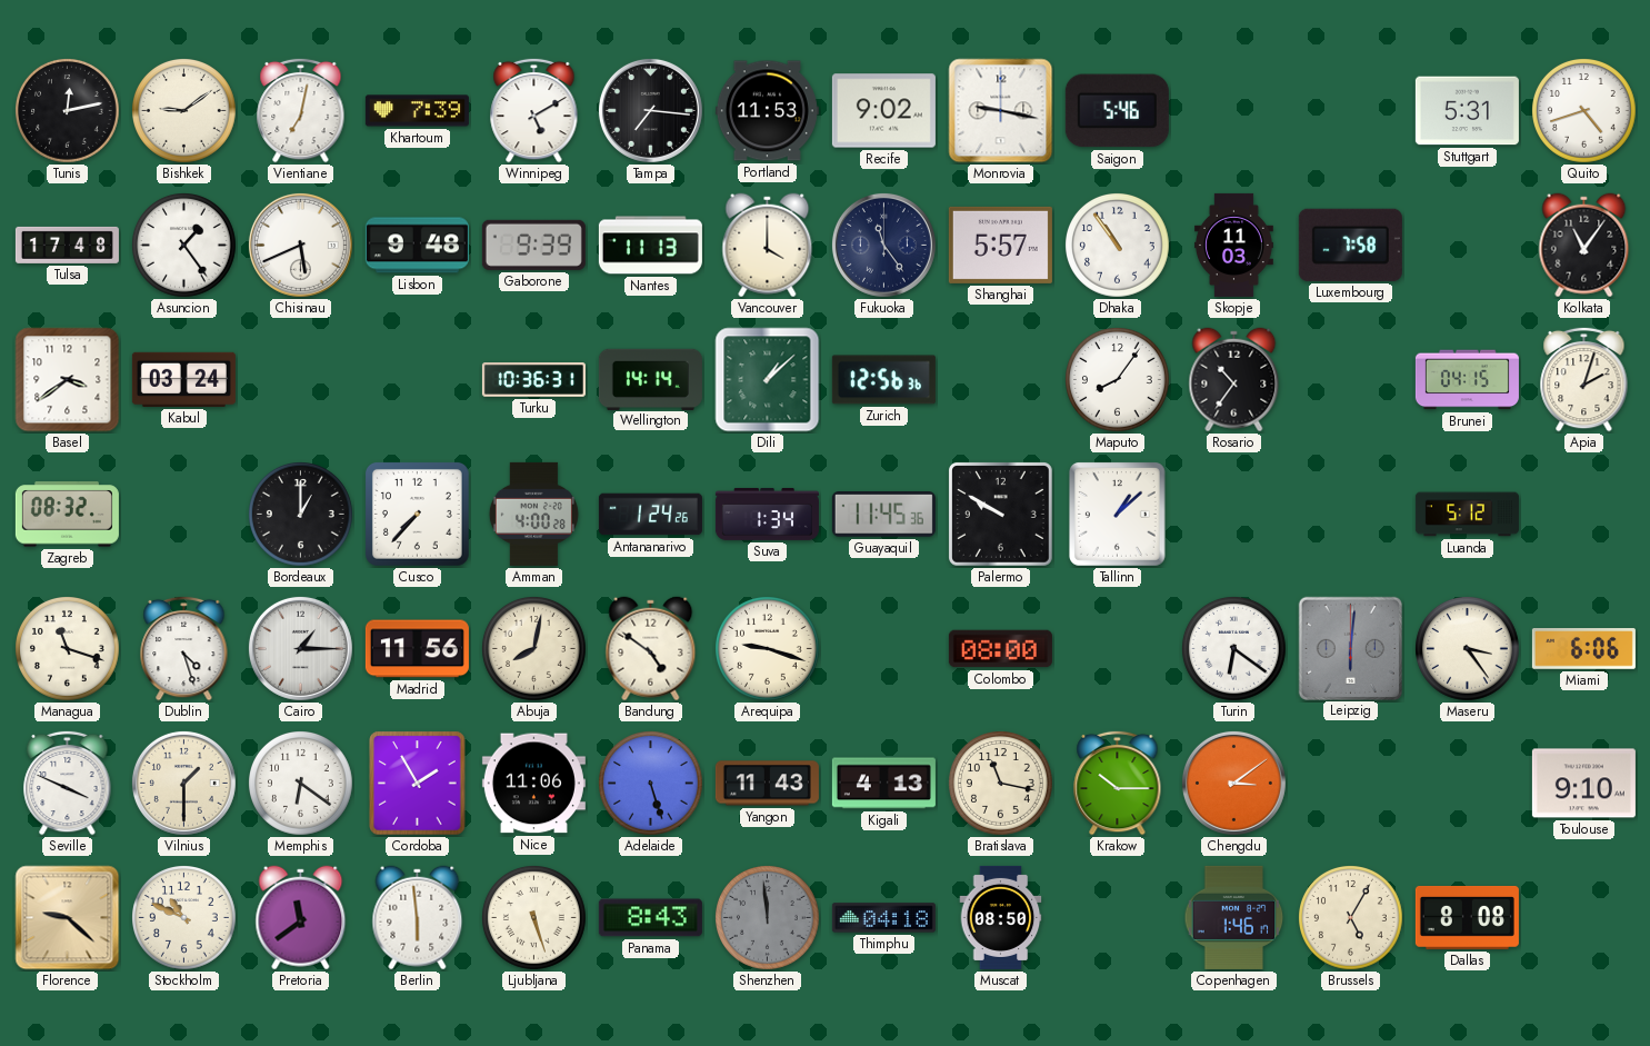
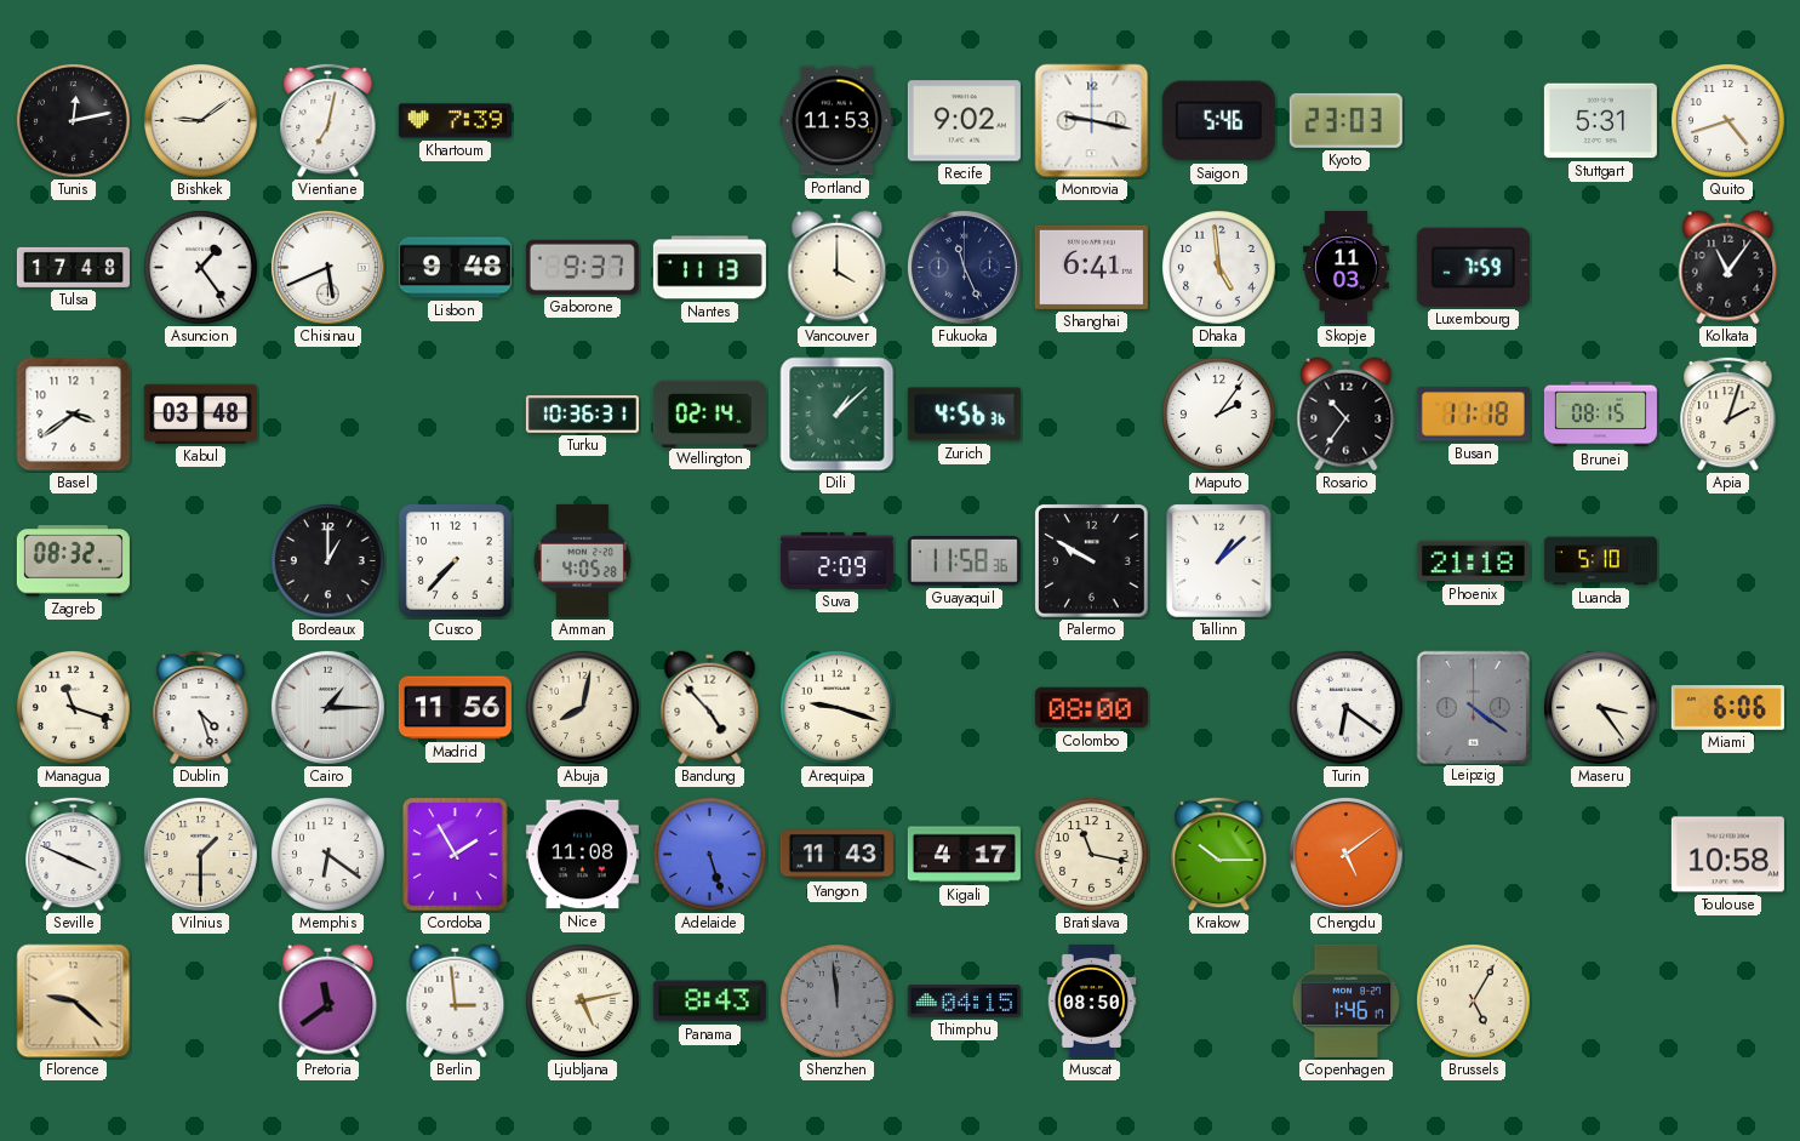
Winnipeg: 5:10 -> none (534, 110)
Tampa: 7:16 -> none (650, 110)
Kyoto: none -> 23:03 (1345, 120)
Gaborone: 9:39 -> 9:37 (582, 267)
Fukuoka: 11:24 -> 11:26 (964, 267)
Shanghai: 5:57 -> 6:41 (1091, 267)
Dhaka: 10:54 -> 4:59 (1219, 268)
Luxembourg: 7:58 -> 7:59 (1473, 267)
Kabul: 03:24 -> 03:48 (200, 413)
Wellington: 14:14 -> 02:14 (709, 413)
Zurich: 12:56 -> 4:56 (964, 415)
Maputo: 8:06 -> 2:06 (1219, 415)
Busan: none -> 11:18 (1473, 415)
Brunei: 04:15 -> 08:15 (1600, 415)
Amman: 4:00 -> 4:05 (582, 560)
Antananarivo: 1:24 -> none (650, 515)
Suva: 1:34 -> 2:09 (836, 560)
Guayaquil: 11:45 -> 11:58 (964, 561)
Phoenix: none -> 21:18 (1473, 561)
Luanda: 5:12 -> 5:10 (1600, 561)
Bandung: 4:51 -> 4:53 (710, 708)
Leipzig: 6:01 -> 4:21 (1473, 707)
Nice: 11:06 -> 11:08 (582, 855)
Kigali: 4:13 -> 4:17 (964, 855)
Chengdu: 3:09 -> 5:09 (1345, 854)
Toulouse: 9:10 -> 10:58 (1727, 855)
Stockholm: 10:49 -> none (184, 918)
Berlin: 5:59 -> 2:59 (456, 1002)
Ljubljana: 5:27 -> 5:13 (583, 1002)
Thimphu: 04:18 -> 04:15 (964, 1002)
Dallas: 8:08 -> none (1467, 917)
